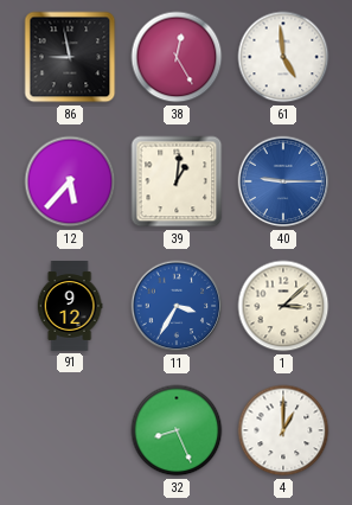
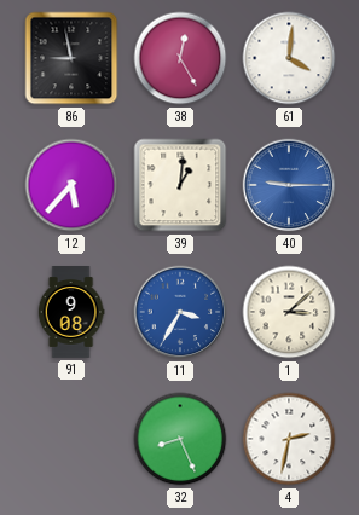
61: 4:59 -> 4:01 (289, 58)
91: 9:12 -> 9:08 (71, 313)
4: 1:00 -> 2:32 (289, 439)
